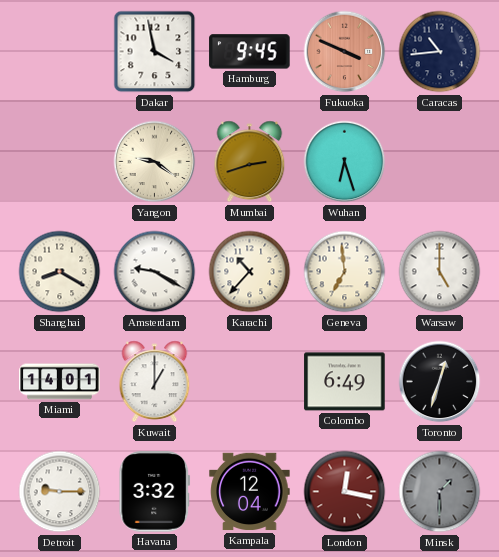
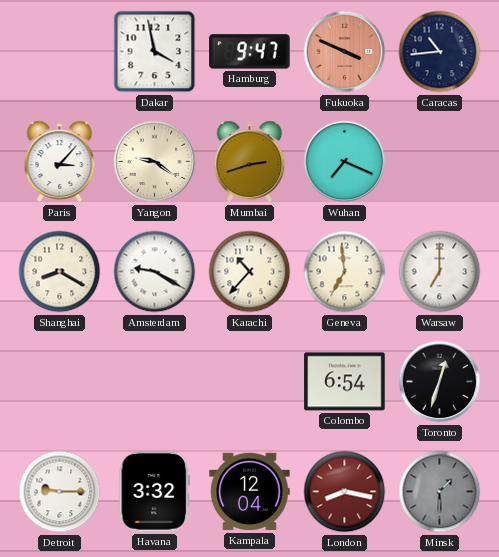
Hamburg: 9:45 -> 9:47 (250, 52)
Paris: none -> 3:07 (60, 162)
Wuhan: 6:27 -> 7:19 (345, 162)
Warsaw: 5:00 -> 7:00 (440, 272)
Miami: 14:01 -> none (60, 382)
Kuwait: 1:00 -> none (155, 382)
Colombo: 6:49 -> 6:54 (345, 382)
London: 12:17 -> 8:17 (345, 492)
